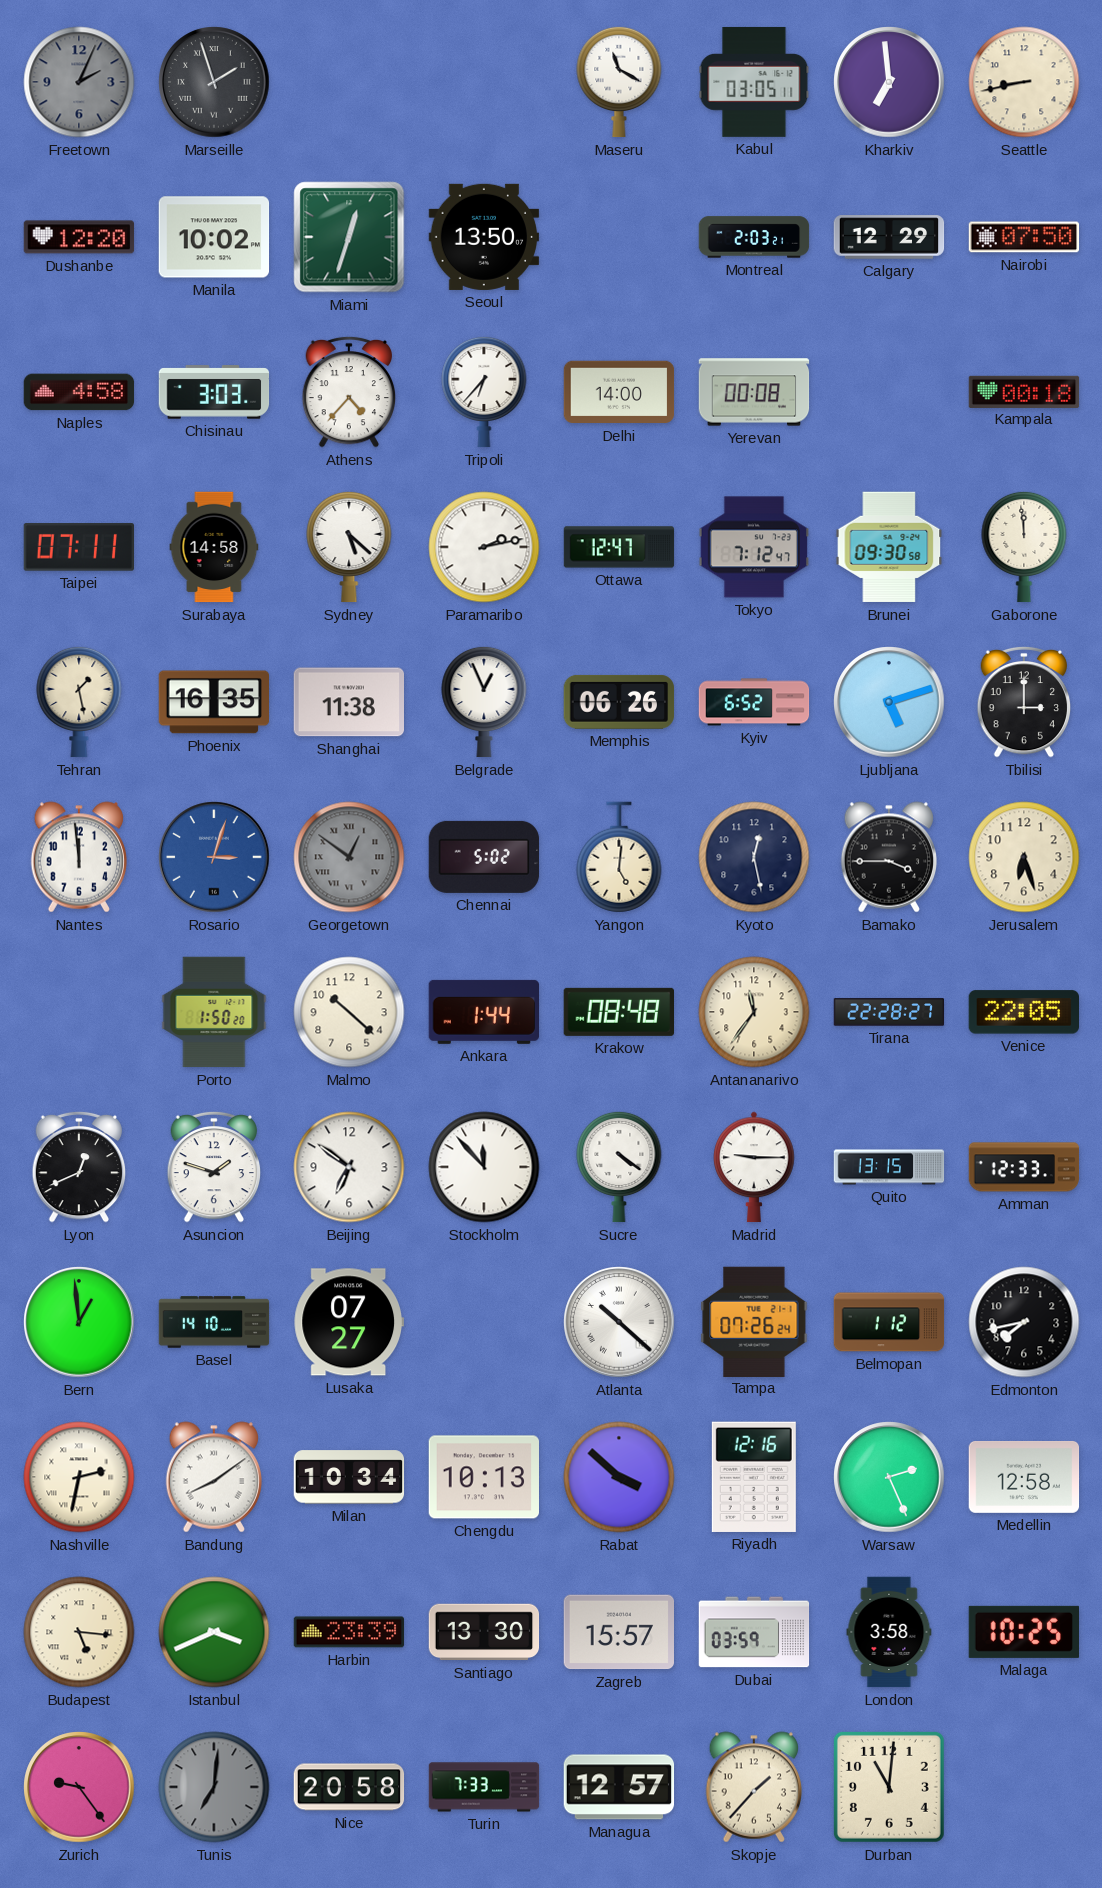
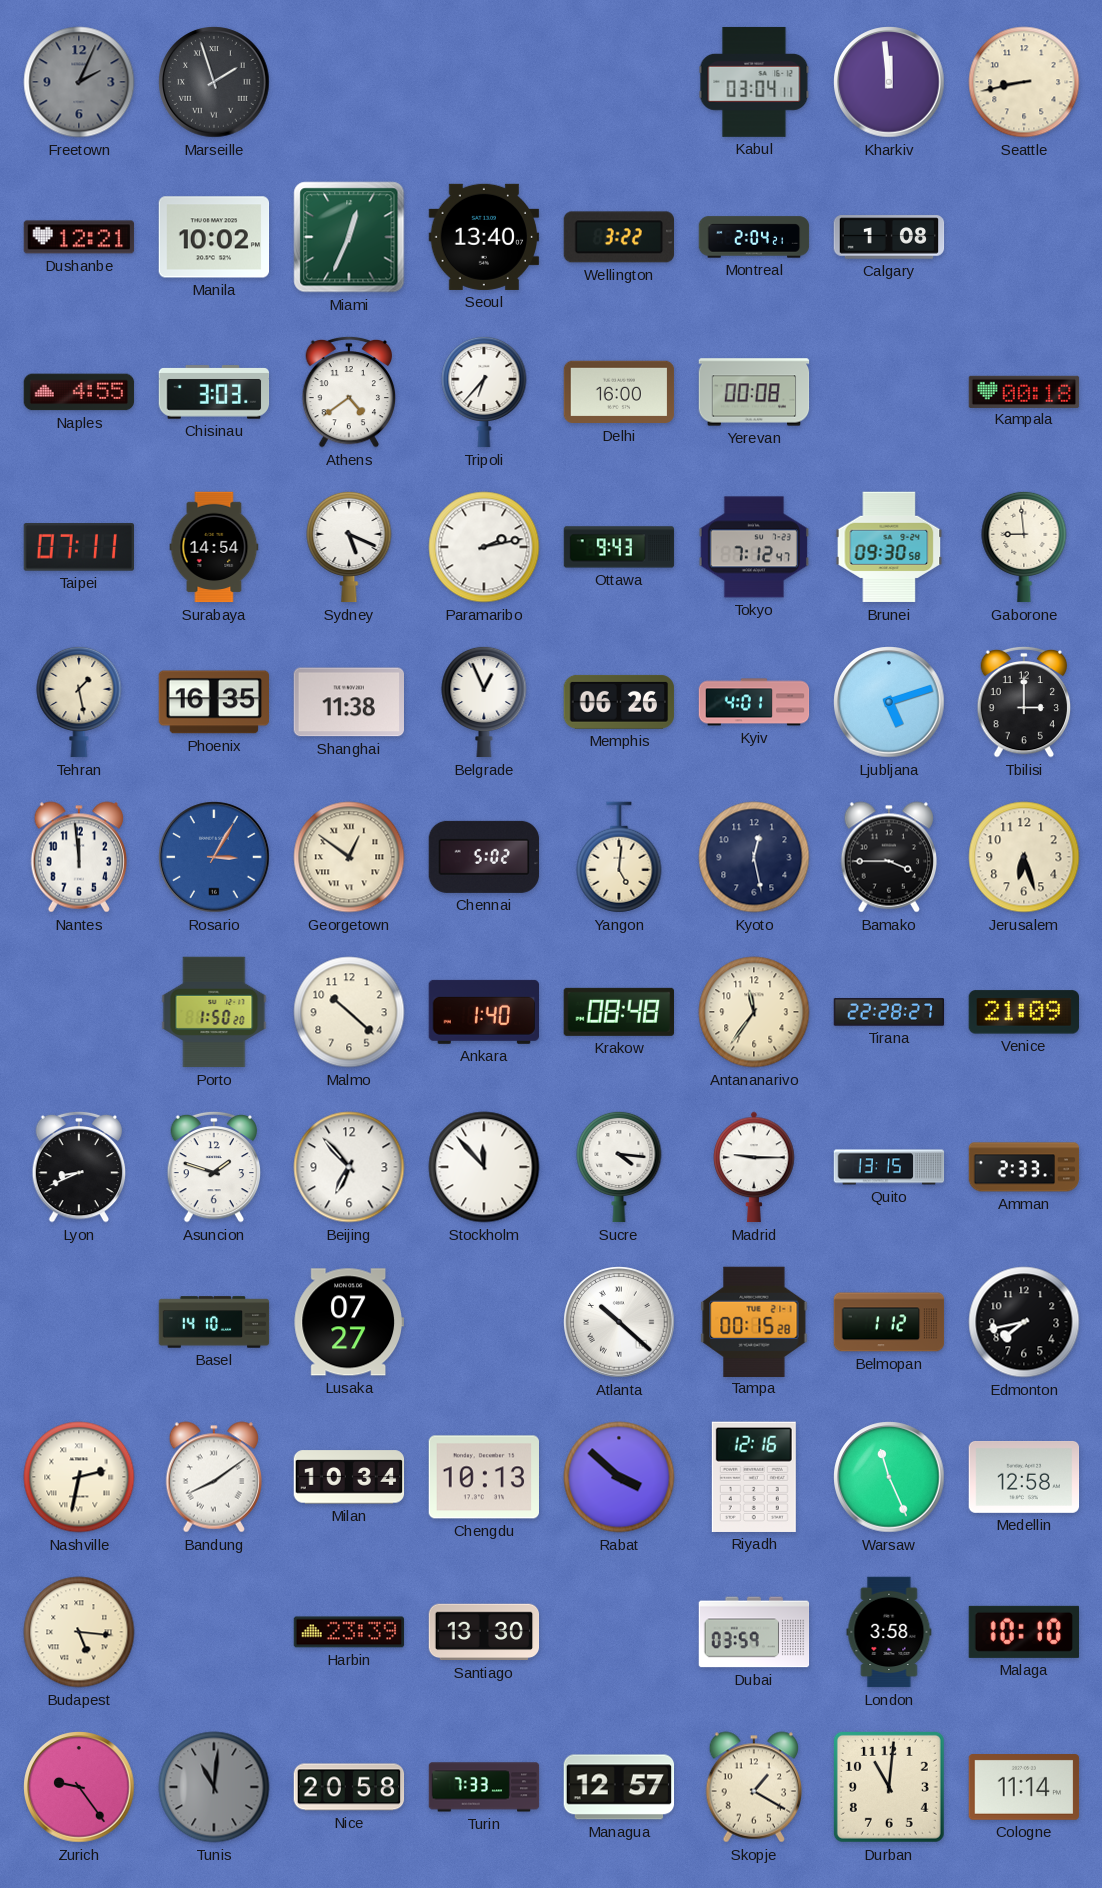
Maseru: 11:20 -> none (619, 82)
Kabul: 03:05 -> 03:04 (754, 82)
Kharkiv: 6:59 -> 11:59 (889, 82)
Dushanbe: 12:20 -> 12:21 (79, 237)
Miami: 12:33 -> 12:34 (349, 237)
Seoul: 13:50 -> 13:40 (484, 237)
Wellington: none -> 3:22 (618, 237)
Montreal: 2:03 -> 2:04 (754, 237)
Calgary: 12:29 -> 1:08 (889, 237)
Nairobi: 07:50 -> none (1024, 237)
Naples: 4:58 -> 4:55 (79, 392)
Athens: 4:37 -> 4:39 (349, 392)
Delhi: 14:00 -> 16:00 (619, 392)
Surabaya: 14:58 -> 14:54 (214, 547)
Sydney: 5:22 -> 5:19 (349, 547)
Ottawa: 12:47 -> 9:43 (619, 547)
Gaborone: 11:59 -> 8:59 (1024, 547)
Kyiv: 6:52 -> 4:01 (754, 702)
Rosario: 3:03 -> 3:05 (214, 857)
Georgetown dial: grey -> cream (349, 857)
Ankara: 1:44 -> 1:40 (483, 1012)
Venice: 22:05 -> 21:09 (1023, 1012)
Lyon: 12:41 -> 8:41 (79, 1167)
Beijing: 6:51 -> 6:53 (349, 1167)
Sucre: 4:21 -> 4:16 (619, 1167)
Amman: 12:33 -> 2:33 (1024, 1167)
Bern: 12:59 -> none (79, 1322)
Tampa: 07:26 -> 00:15 (754, 1321)
Warsaw: 2:26 -> 11:26 (889, 1477)
Istanbul: 3:41 -> none (214, 1632)
Zagreb: 15:57 -> none (618, 1632)
Malaga: 10:25 -> 10:10 (1023, 1632)
Tunis: 7:01 -> 11:01 (214, 1787)
Skopje: 1:37 -> 1:20 (753, 1787)
Cologne: none -> 11:14 (1024, 1788)
